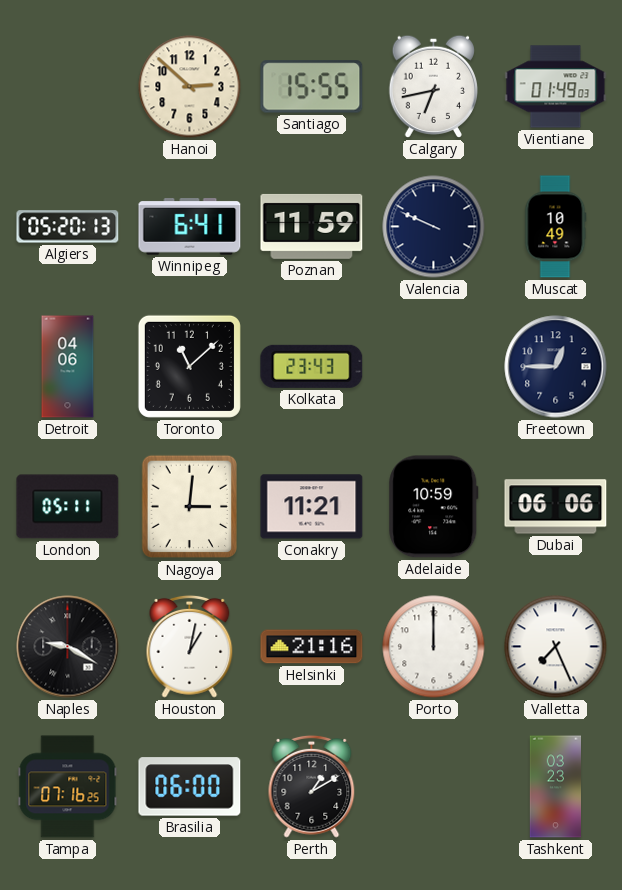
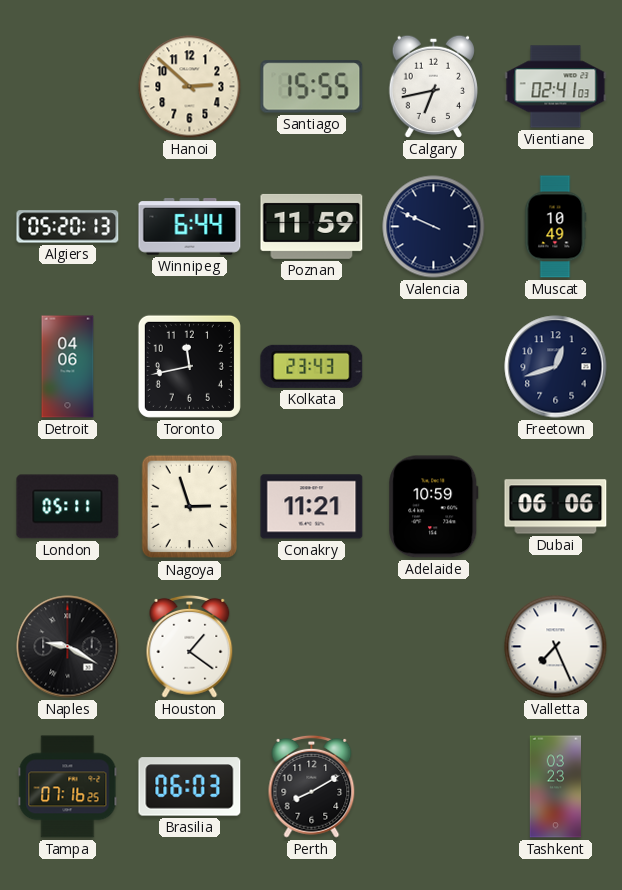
Vientiane: 01:49 -> 02:41 (556, 87)
Winnipeg: 6:41 -> 6:44 (190, 227)
Toronto: 11:08 -> 11:43 (189, 366)
Freetown: 12:45 -> 12:42 (556, 367)
Nagoya: 3:01 -> 2:57 (189, 507)
Houston: 1:02 -> 1:21 (190, 646)
Helsinki: 21:16 -> none (312, 647)
Porto: 12:00 -> none (434, 647)
Brasilia: 06:00 -> 06:03 (190, 787)
Perth: 1:10 -> 8:10 (312, 786)
